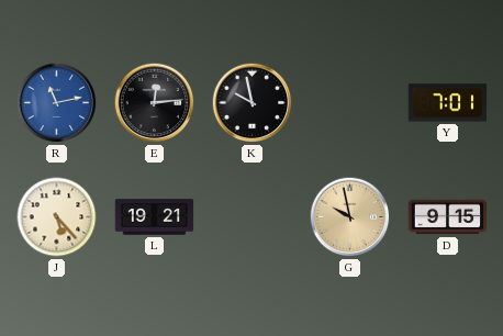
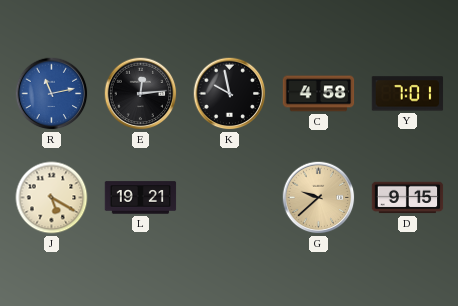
C: none -> 4:58 (319, 94)
J: 5:23 -> 5:20 (52, 198)
G: 9:58 -> 9:38 (319, 198)
